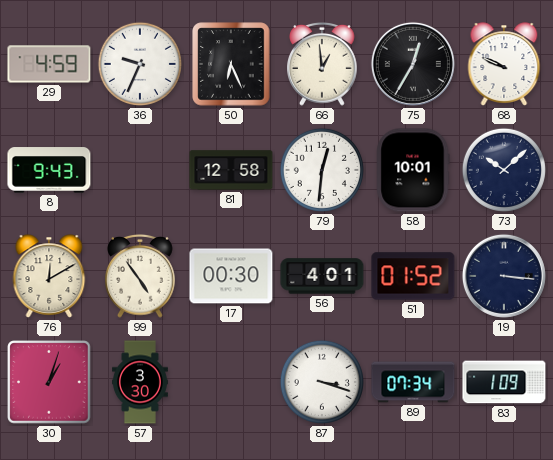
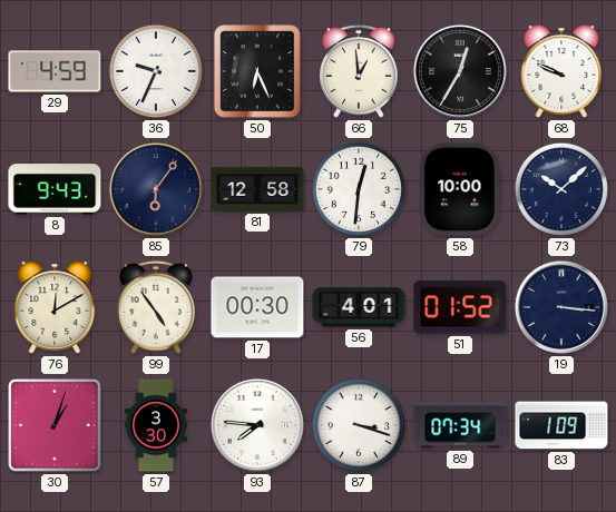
85: none -> 6:06 (156, 189)
58: 10:01 -> 10:00 (460, 189)
93: none -> 7:46 (257, 425)
